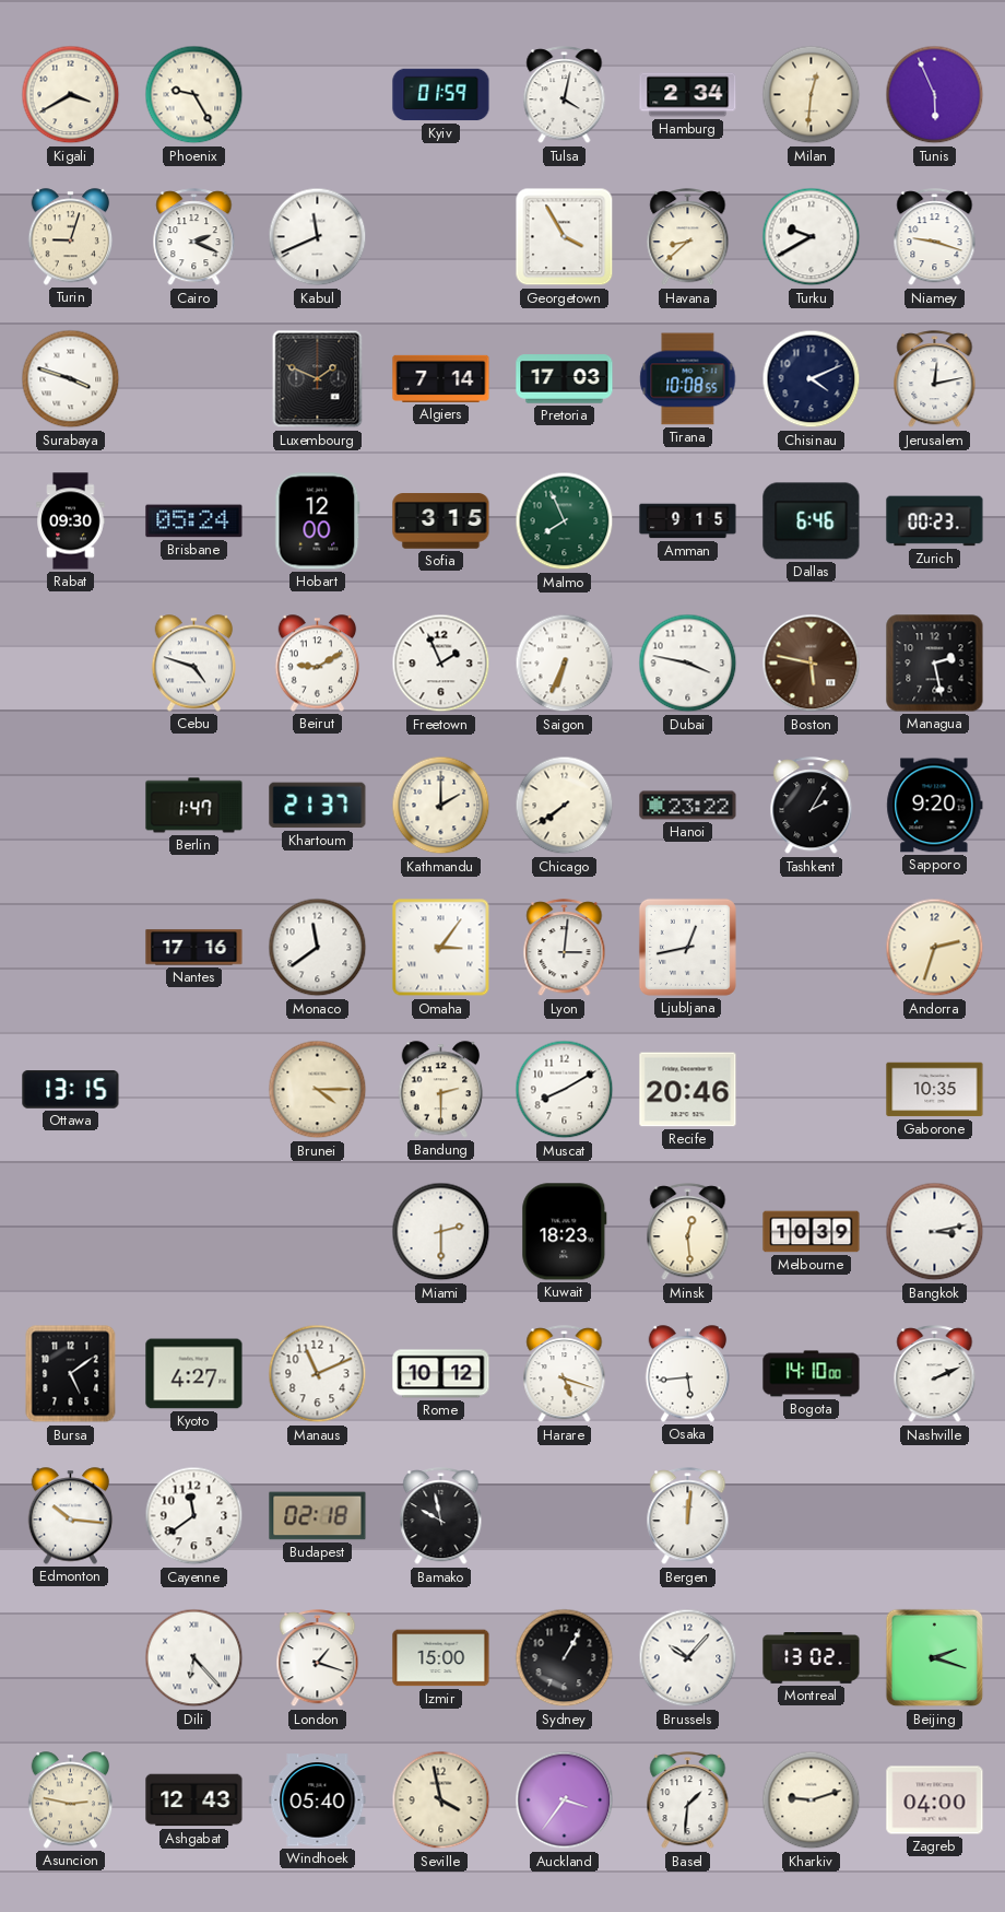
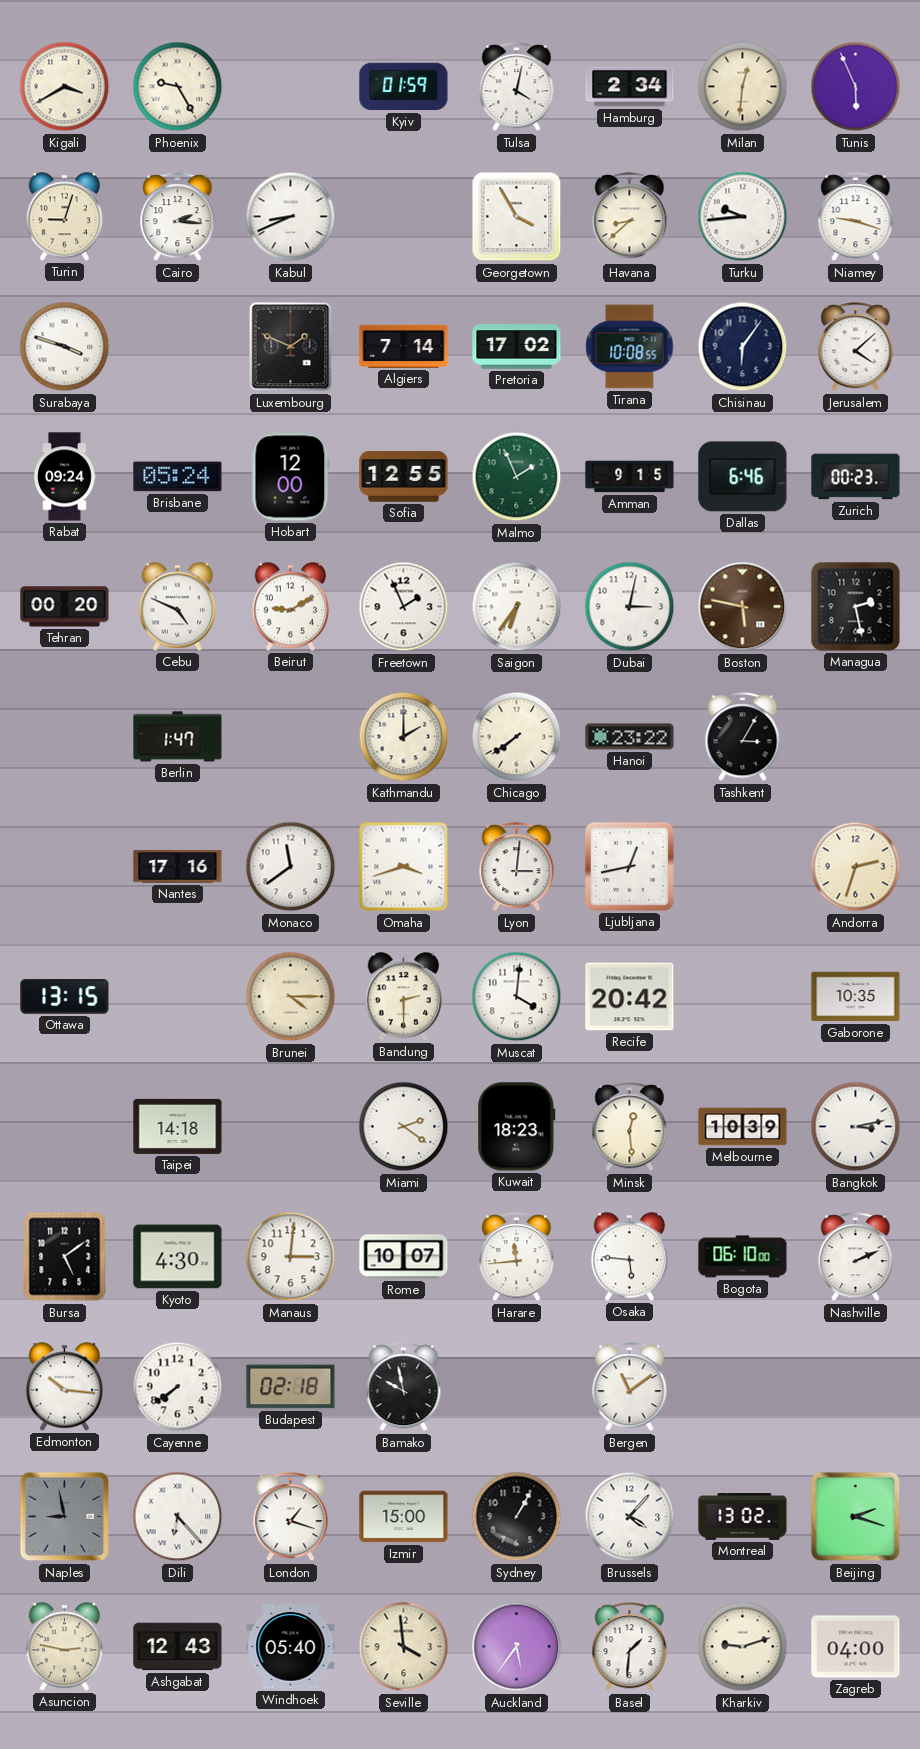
Cairo: 2:19 -> 2:16 (178, 217)
Kabul: 11:41 -> 8:41 (291, 217)
Turku: 9:40 -> 9:44 (743, 217)
Pretoria: 17:03 -> 17:02 (517, 347)
Chisinau: 4:11 -> 6:06 (743, 347)
Jerusalem: 12:13 -> 4:08 (856, 347)
Rabat: 09:30 -> 09:24 (65, 477)
Sofia: 3:15 -> 12:55 (404, 477)
Malmo: 7:56 -> 1:56 (517, 477)
Tehran: none -> 00:20 (65, 607)
Cebu: 4:48 -> 4:49 (178, 607)
Saigon: 6:34 -> 6:36 (517, 607)
Dubai: 3:47 -> 3:02 (630, 607)
Khartoum: 21:37 -> none (318, 806)
Tashkent: 2:05 -> 3:05 (743, 737)
Sapporo: 9:20 -> none (935, 806)
Omaha: 3:06 -> 3:42 (404, 867)
Muscat: 8:10 -> 4:01 (517, 997)
Recife: 20:46 -> 20:42 (630, 997)
Taipei: none -> 14:18 (178, 1126)
Miami: 2:30 -> 2:21 (404, 1127)
Kyoto: 4:27 -> 4:30 (178, 1257)
Manaus: 11:11 -> 3:01 (291, 1257)
Rome: 10:12 -> 10:07 (404, 1257)
Harare: 5:18 -> 11:44 (517, 1257)
Osaka: 5:44 -> 5:46 (630, 1257)
Bogota: 14:10 -> 06:10 (743, 1257)
Cayenne: 11:39 -> 7:39 (178, 1387)
Bergen: 12:01 -> 11:09 (630, 1387)
Naples: none -> 8:58 (65, 1517)
Brussels: 10:07 -> 4:07 (630, 1517)
Seville: 3:58 -> 3:59 (404, 1647)
Auckland: 3:36 -> 5:36 (517, 1647)
